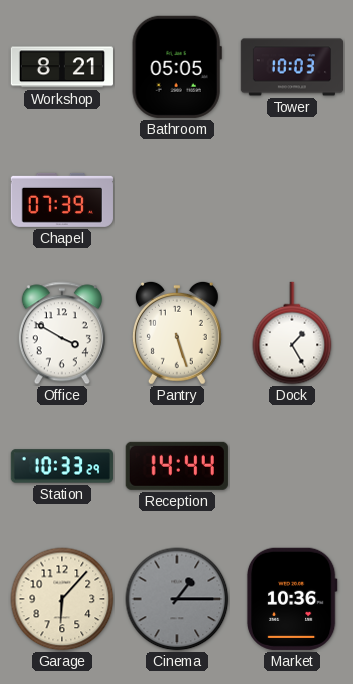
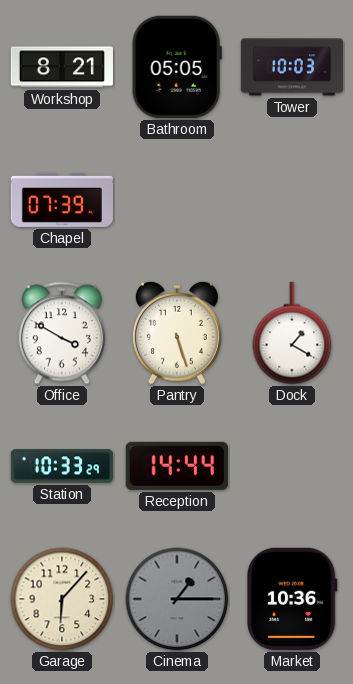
Dock: 1:25 -> 1:20 (292, 333)
